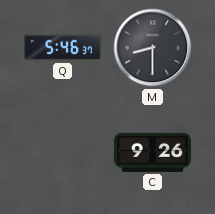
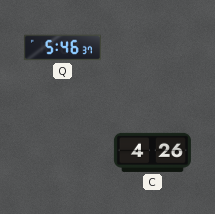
M: 8:30 -> none (153, 48)
C: 9:26 -> 4:26 (152, 152)
